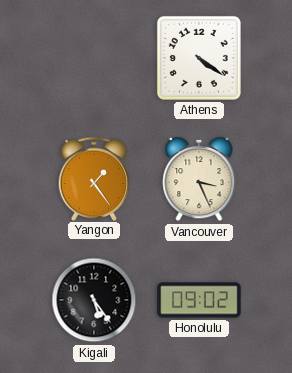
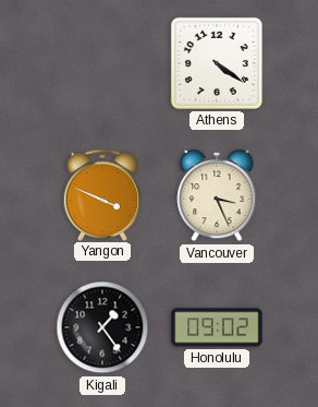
Yangon: 1:24 -> 3:49 (102, 194)
Kigali: 5:24 -> 1:24 (102, 327)
